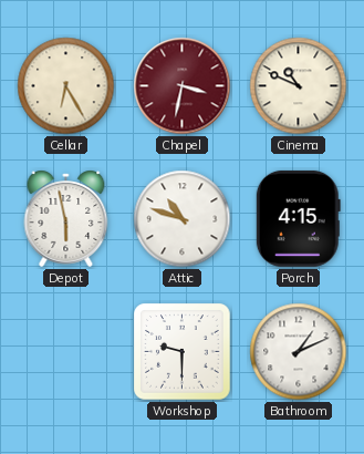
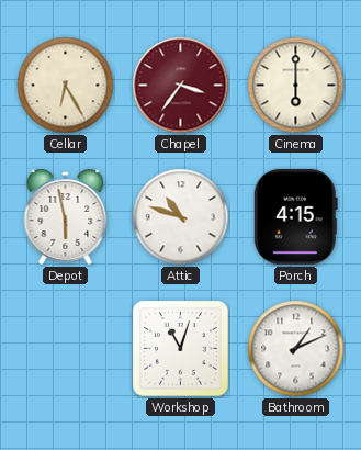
Chapel: 3:32 -> 3:36 (181, 86)
Cinema: 10:49 -> 6:00 (296, 86)
Workshop: 9:30 -> 11:03 (181, 349)
